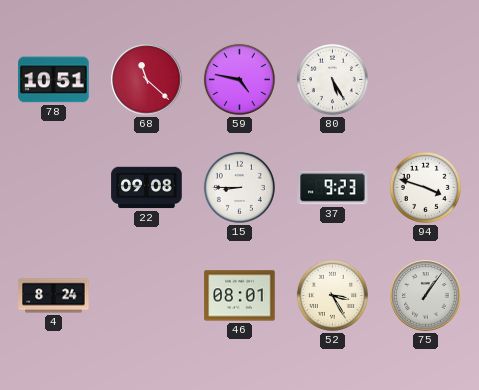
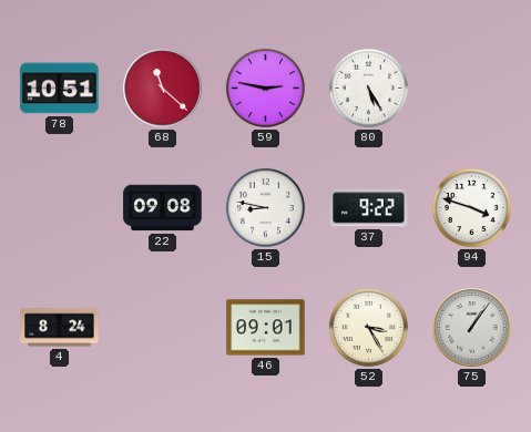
59: 4:47 -> 2:47 (265, 88)
15: 8:45 -> 8:47 (265, 207)
37: 9:23 -> 9:22 (369, 208)
46: 08:01 -> 09:01 (266, 328)
